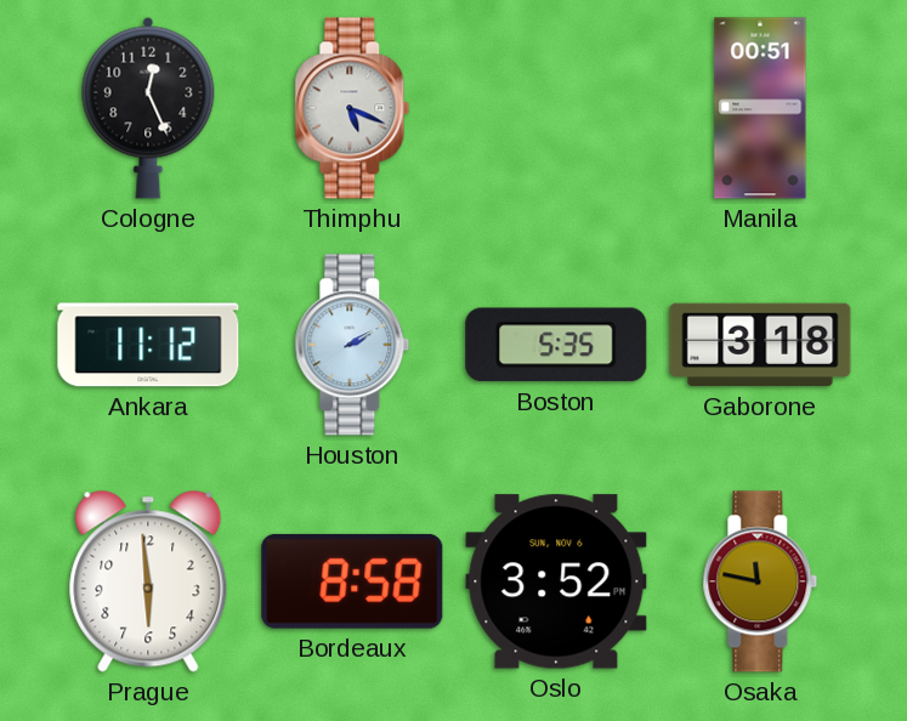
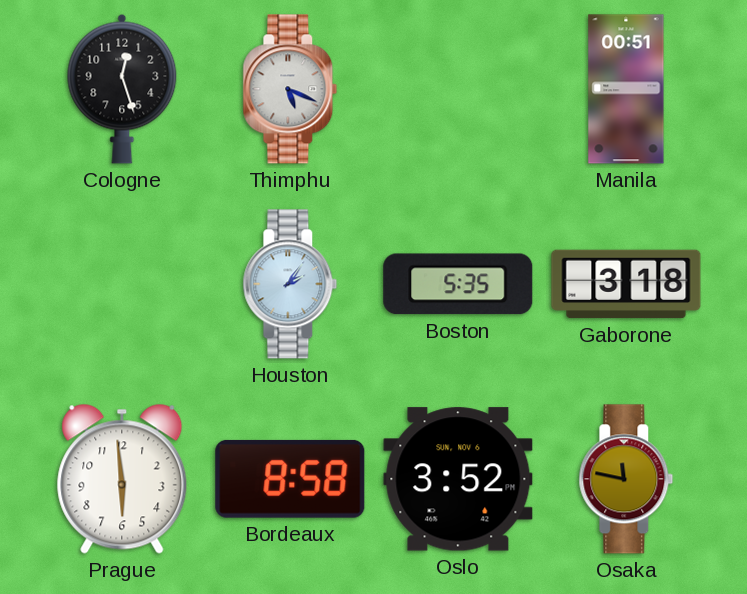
Cologne: 12:26 -> 12:27 (122, 89)
Ankara: 11:12 -> none (148, 345)
Houston: 2:10 -> 2:06 (290, 284)
